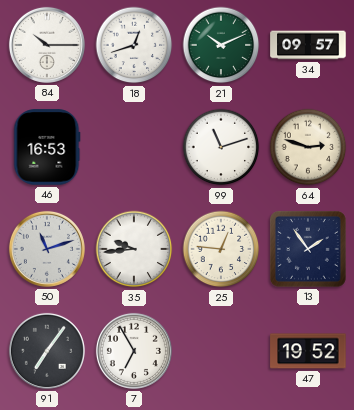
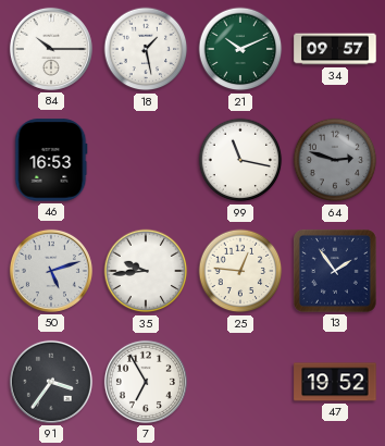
18: 12:42 -> 1:28 (146, 49)
99: 11:12 -> 11:17 (240, 160)
64 dial: cream -> grey (335, 160)
50: 11:12 -> 5:12 (51, 271)
91: 7:06 -> 3:36 (51, 382)
